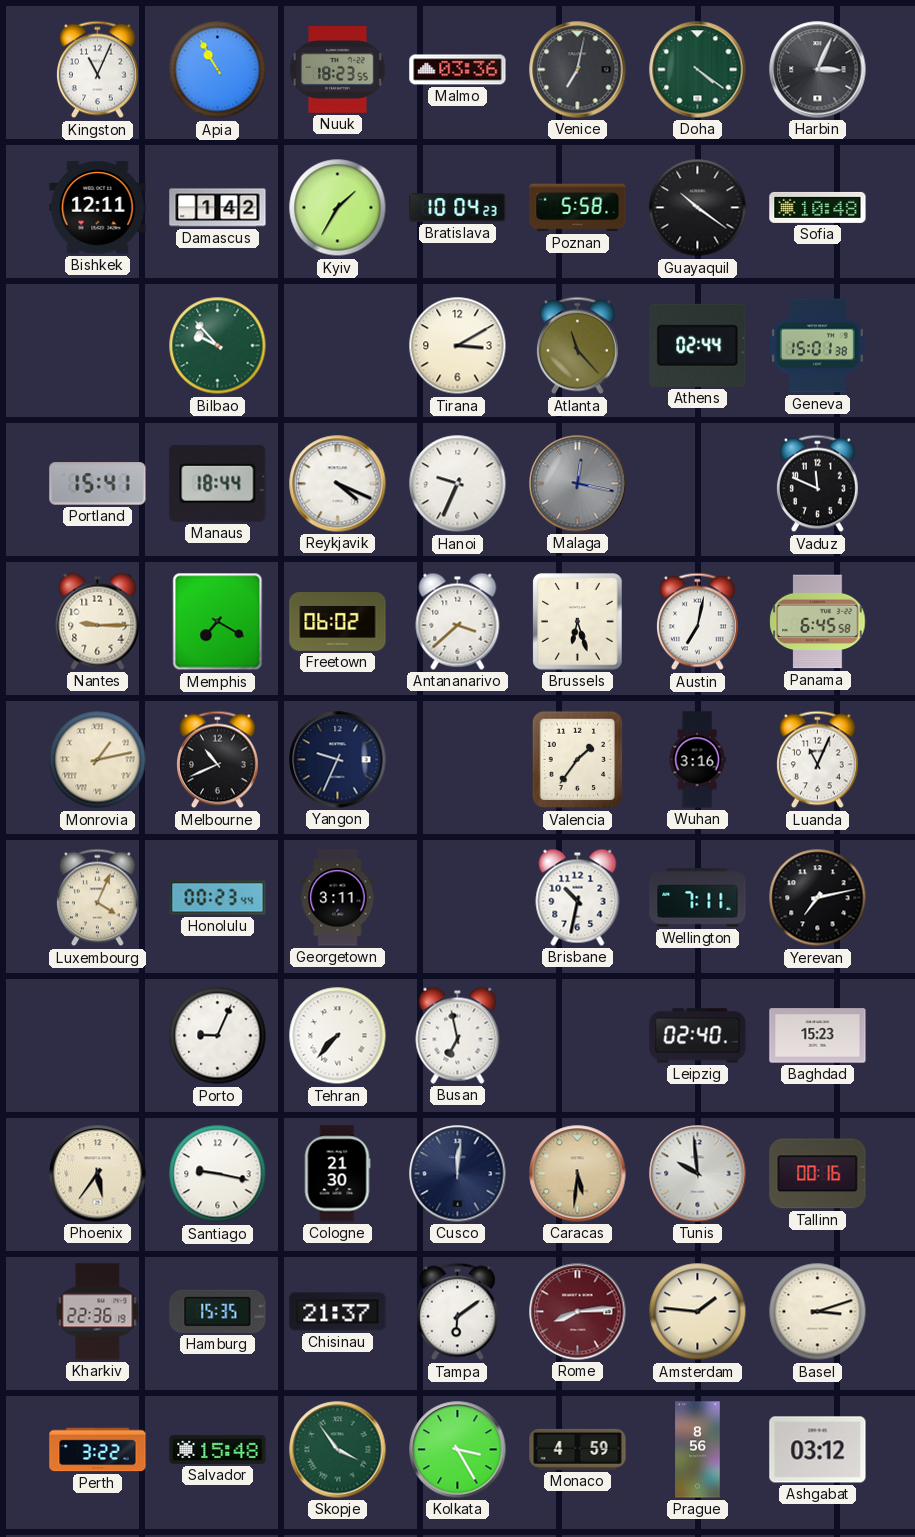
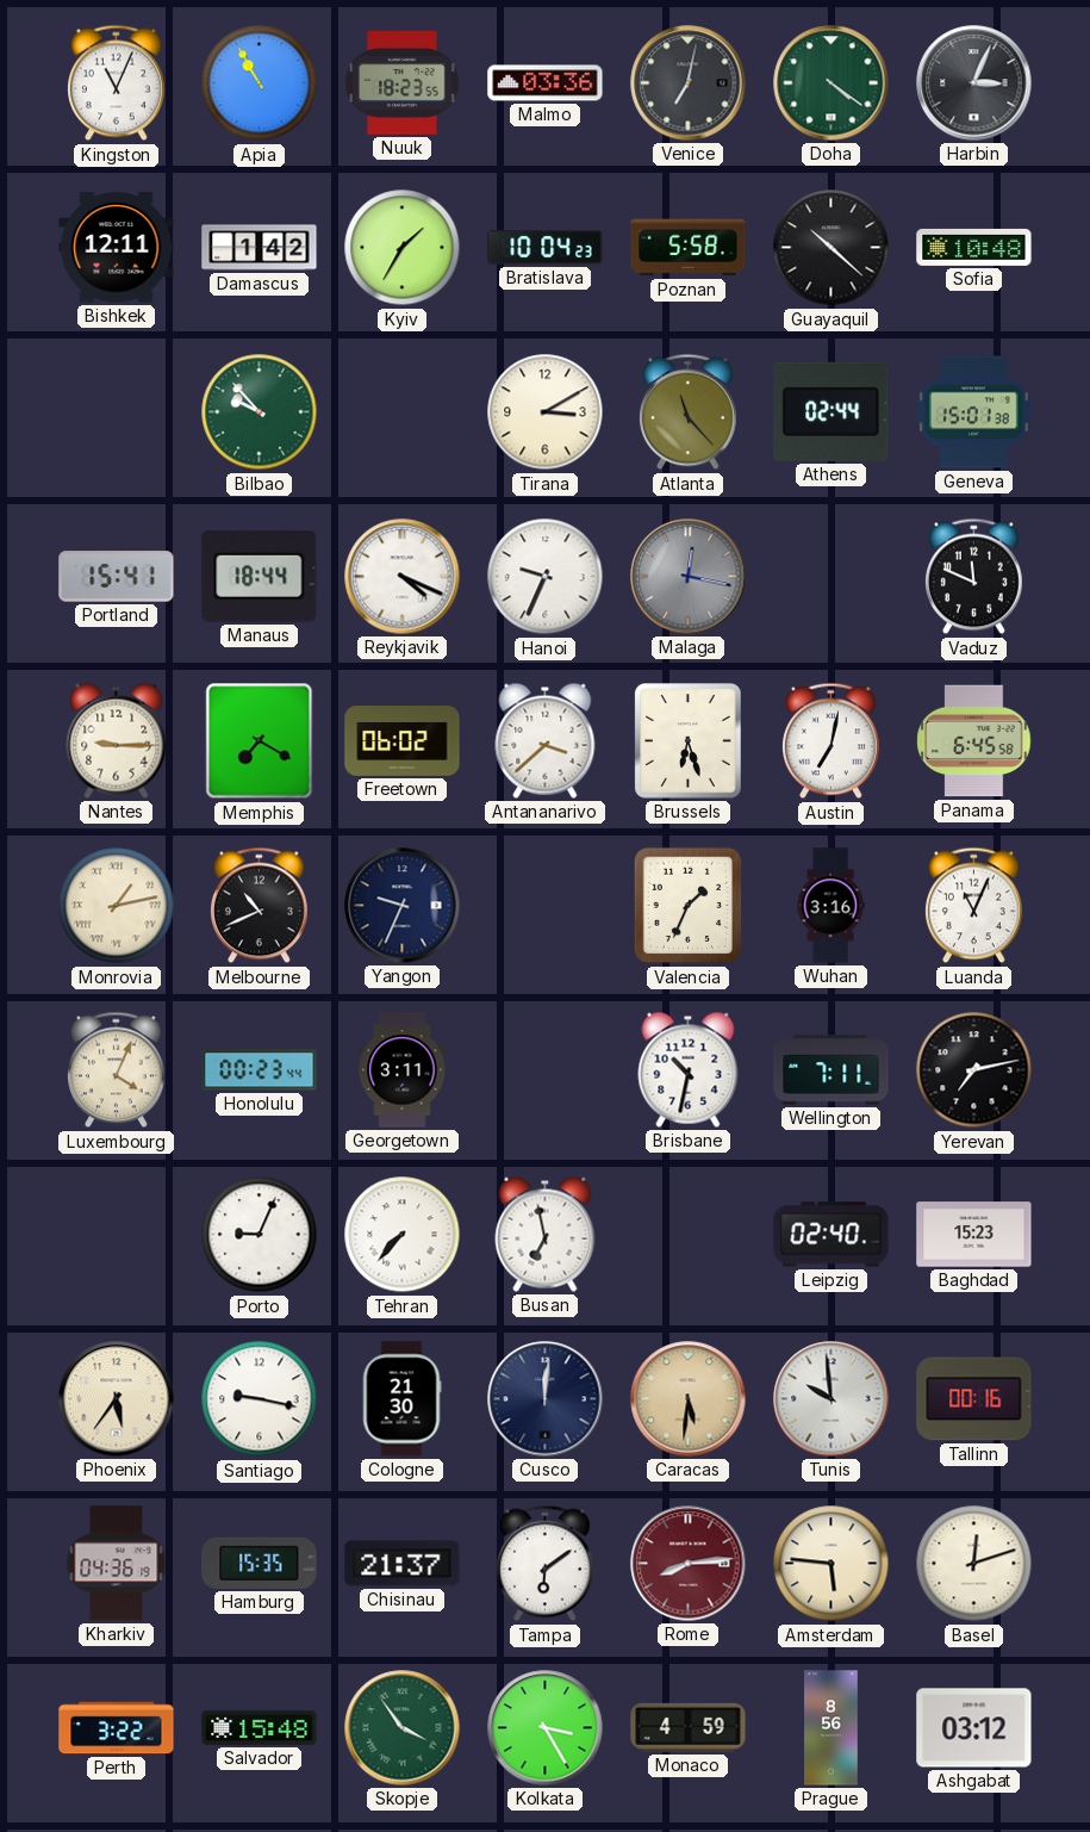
Guayaquil: 10:21 -> 10:22 (831, 248)
Valencia: 1:36 -> 1:34 (689, 906)
Kharkiv: 22:36 -> 04:36 (117, 1564)
Amsterdam: 1:46 -> 5:46 (831, 1564)
Basel: 3:12 -> 12:12 (974, 1564)
